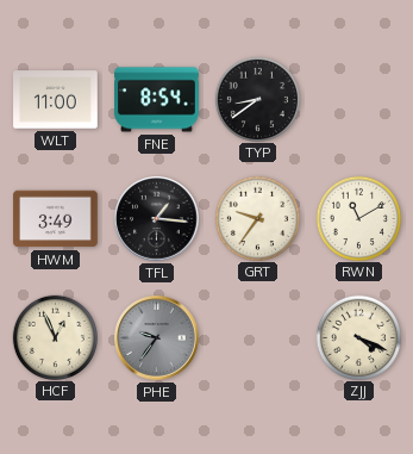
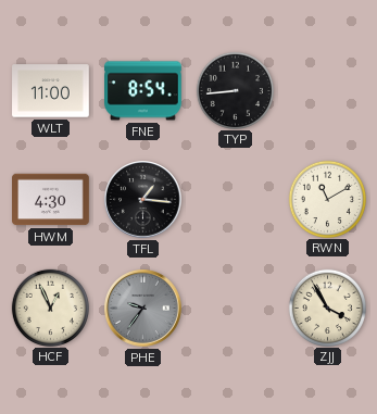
TYP: 8:39 -> 8:44 (235, 90)
HWM: 3:49 -> 4:30 (51, 200)
GRT: 9:36 -> none (257, 218)
ZJJ: 4:19 -> 3:55 (327, 308)
